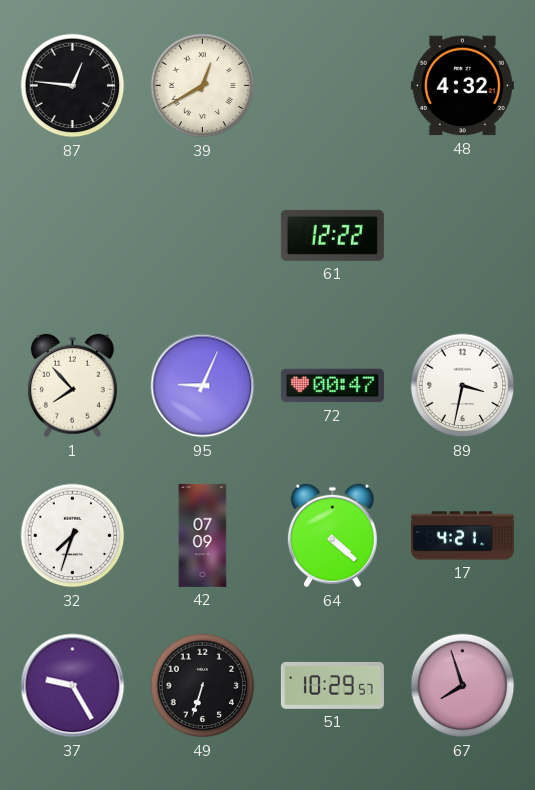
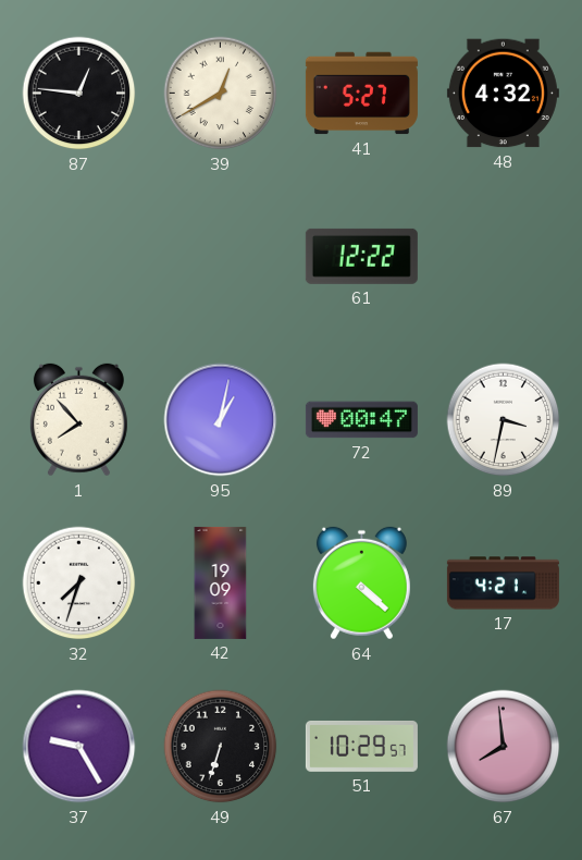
41: none -> 5:27 (361, 94)
95: 9:04 -> 1:02 (221, 420)
42: 07:09 -> 19:09 (221, 582)
67: 7:57 -> 7:59 (504, 747)
